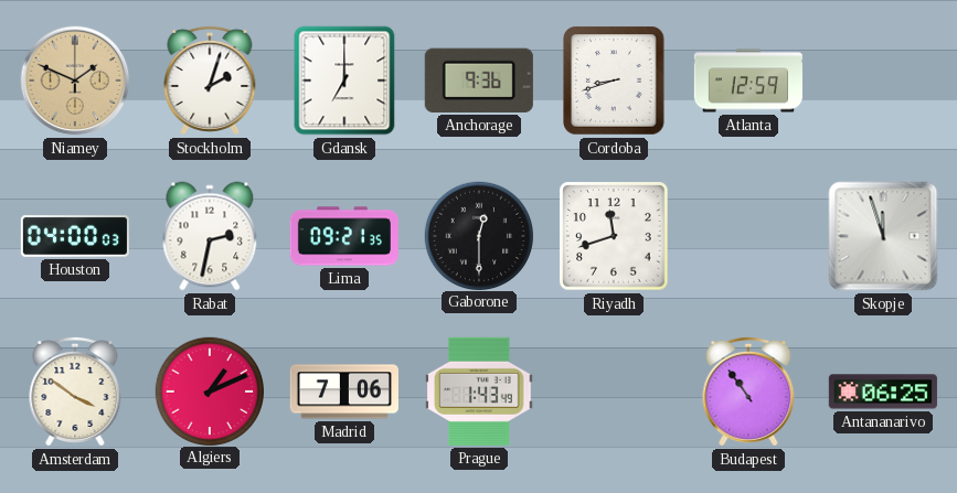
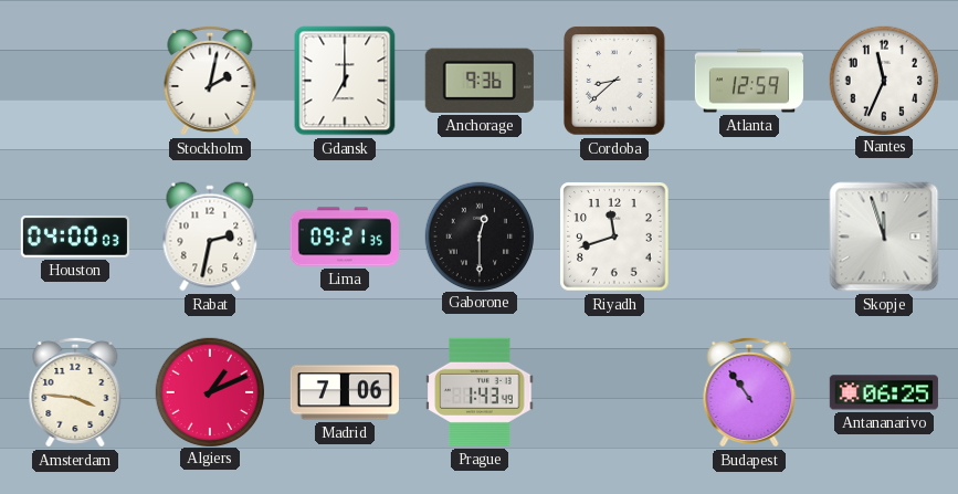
Niamey: 1:49 -> none (75, 81)
Stockholm: 2:03 -> 2:02 (210, 81)
Cordoba: 8:42 -> 8:38 (614, 81)
Nantes: none -> 11:34 (883, 80)
Amsterdam: 3:51 -> 3:46 (75, 392)
